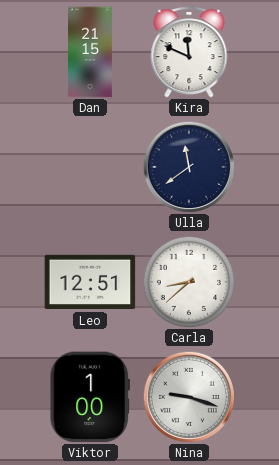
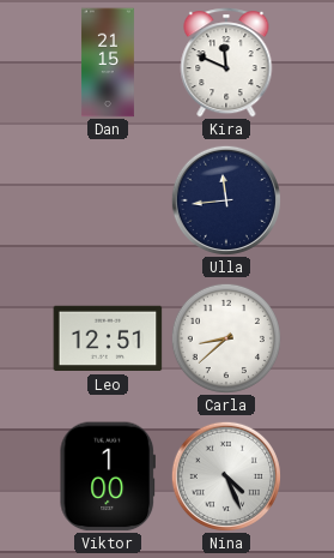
Ulla: 11:39 -> 11:44 (226, 200)
Nina: 9:18 -> 4:26 (226, 476)
